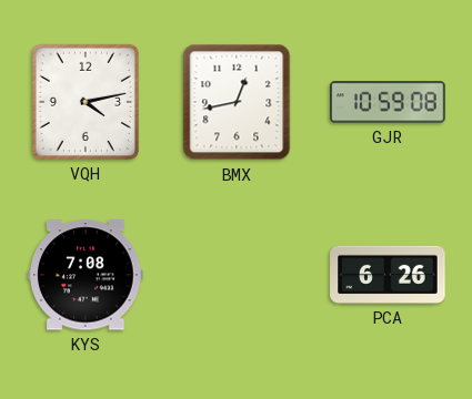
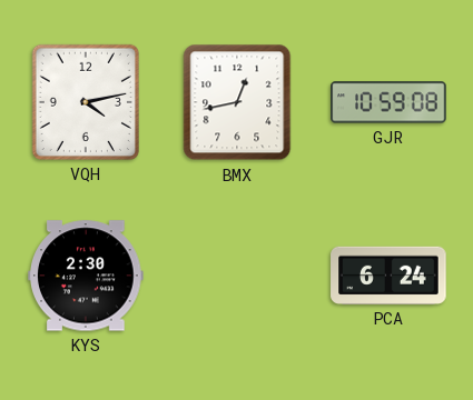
KYS: 7:08 -> 2:30 (86, 276)
PCA: 6:26 -> 6:24 (388, 276)
